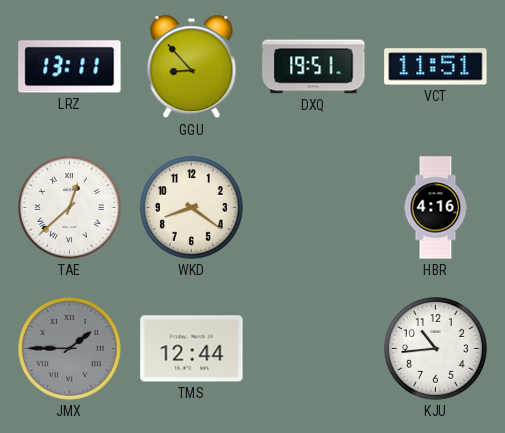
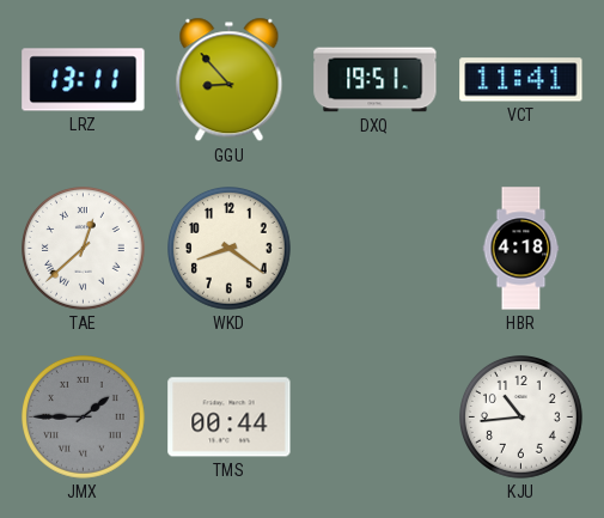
VCT: 11:51 -> 11:41 (521, 80)
HBR: 4:16 -> 4:18 (521, 249)
TMS: 12:44 -> 00:44 (230, 418)
